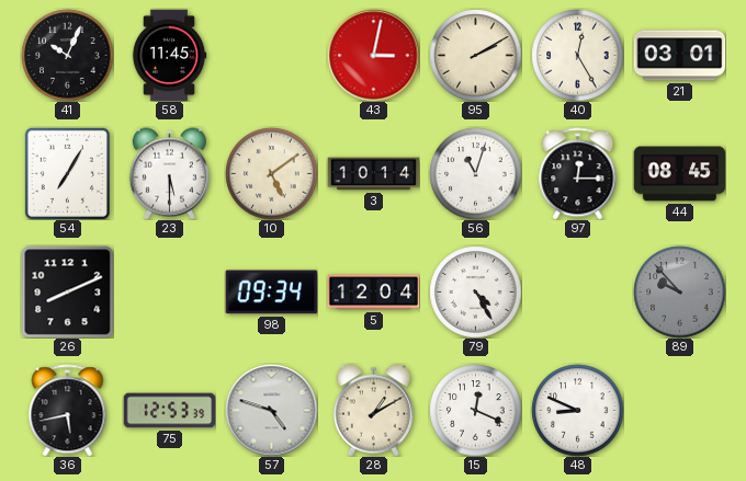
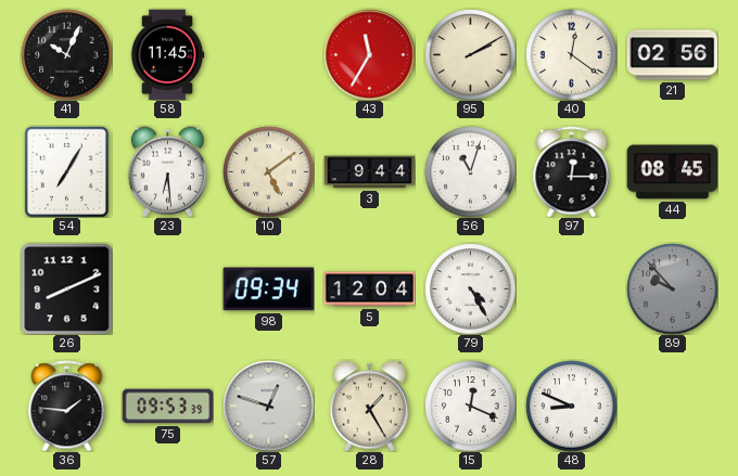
43: 3:02 -> 11:35 (369, 54)
40: 12:25 -> 12:21 (571, 54)
21: 03:01 -> 02:56 (672, 55)
23: 5:30 -> 6:29 (167, 171)
3: 10:14 -> 9:44 (369, 172)
36: 5:43 -> 1:46 (67, 406)
75: 12:53 -> 09:53 (167, 407)
57: 4:48 -> 12:48 (268, 406)
28: 1:10 -> 1:25 (369, 406)
